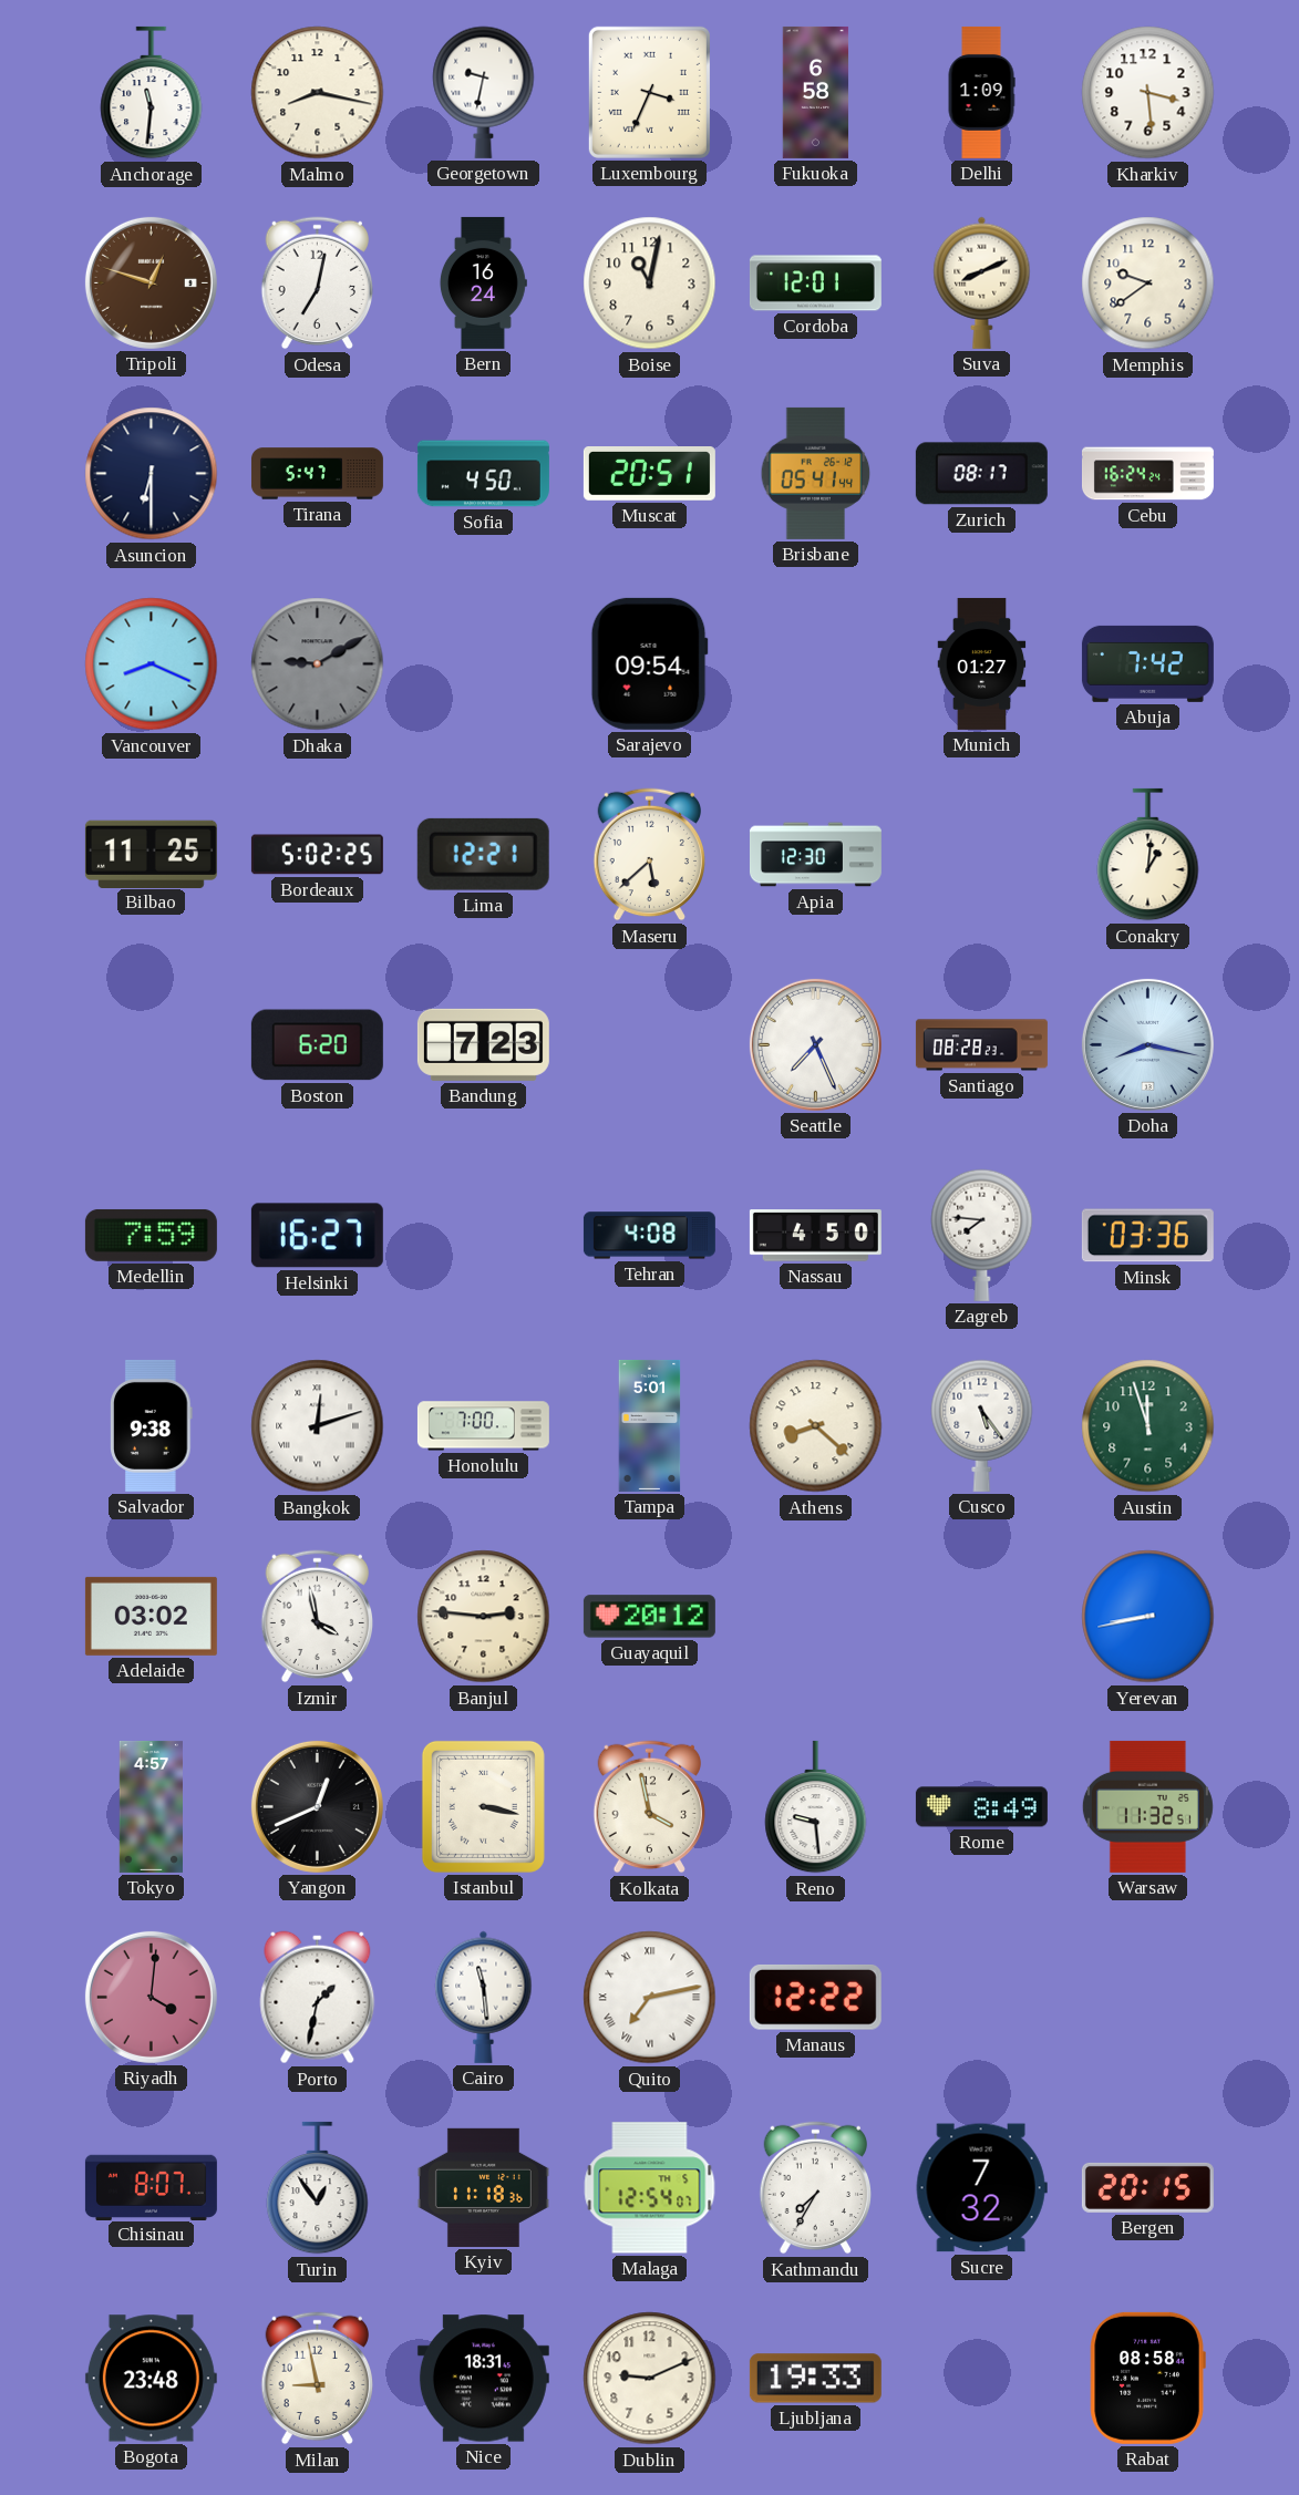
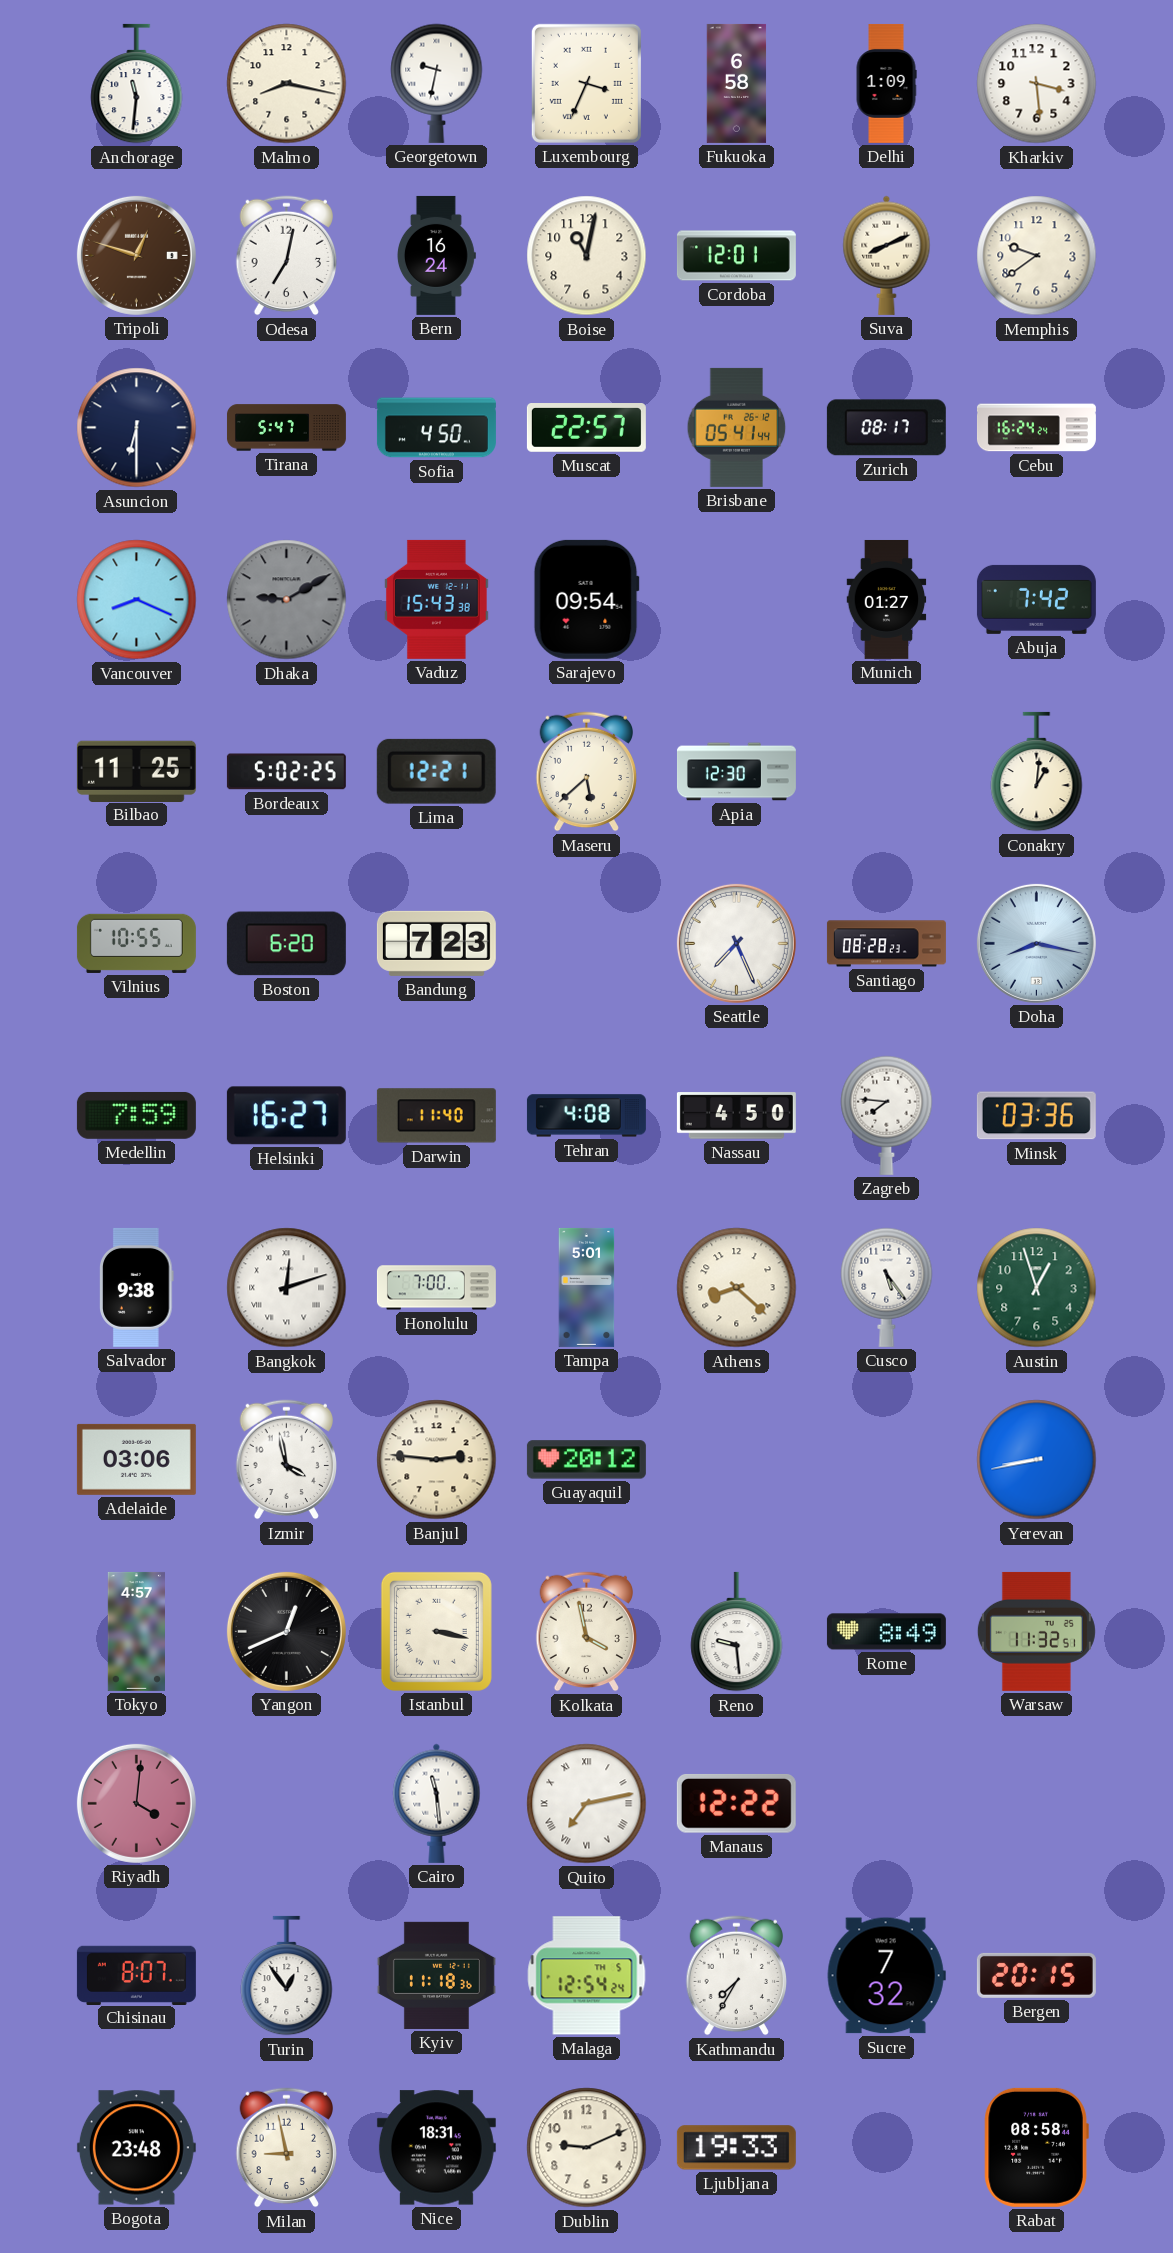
Muscat: 20:51 -> 22:57 (586, 428)
Vaduz: none -> 15:43 (436, 599)
Vilnius: none -> 10:55 (136, 943)
Darwin: none -> 11:40 (436, 1116)
Austin: 11:57 -> 12:57 (1037, 1288)
Adelaide: 03:02 -> 03:06 (136, 1459)
Porto: 1:32 -> none (318, 1998)
Malaga: 12:54:07 -> 12:54:24 (587, 1976)
